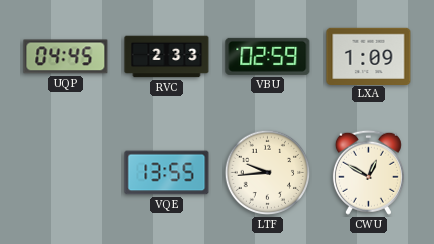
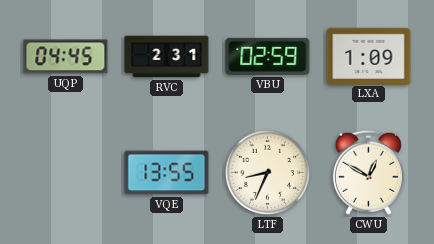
RVC: 2:33 -> 2:31 (167, 57)
LTF: 9:44 -> 8:34 (268, 173)
